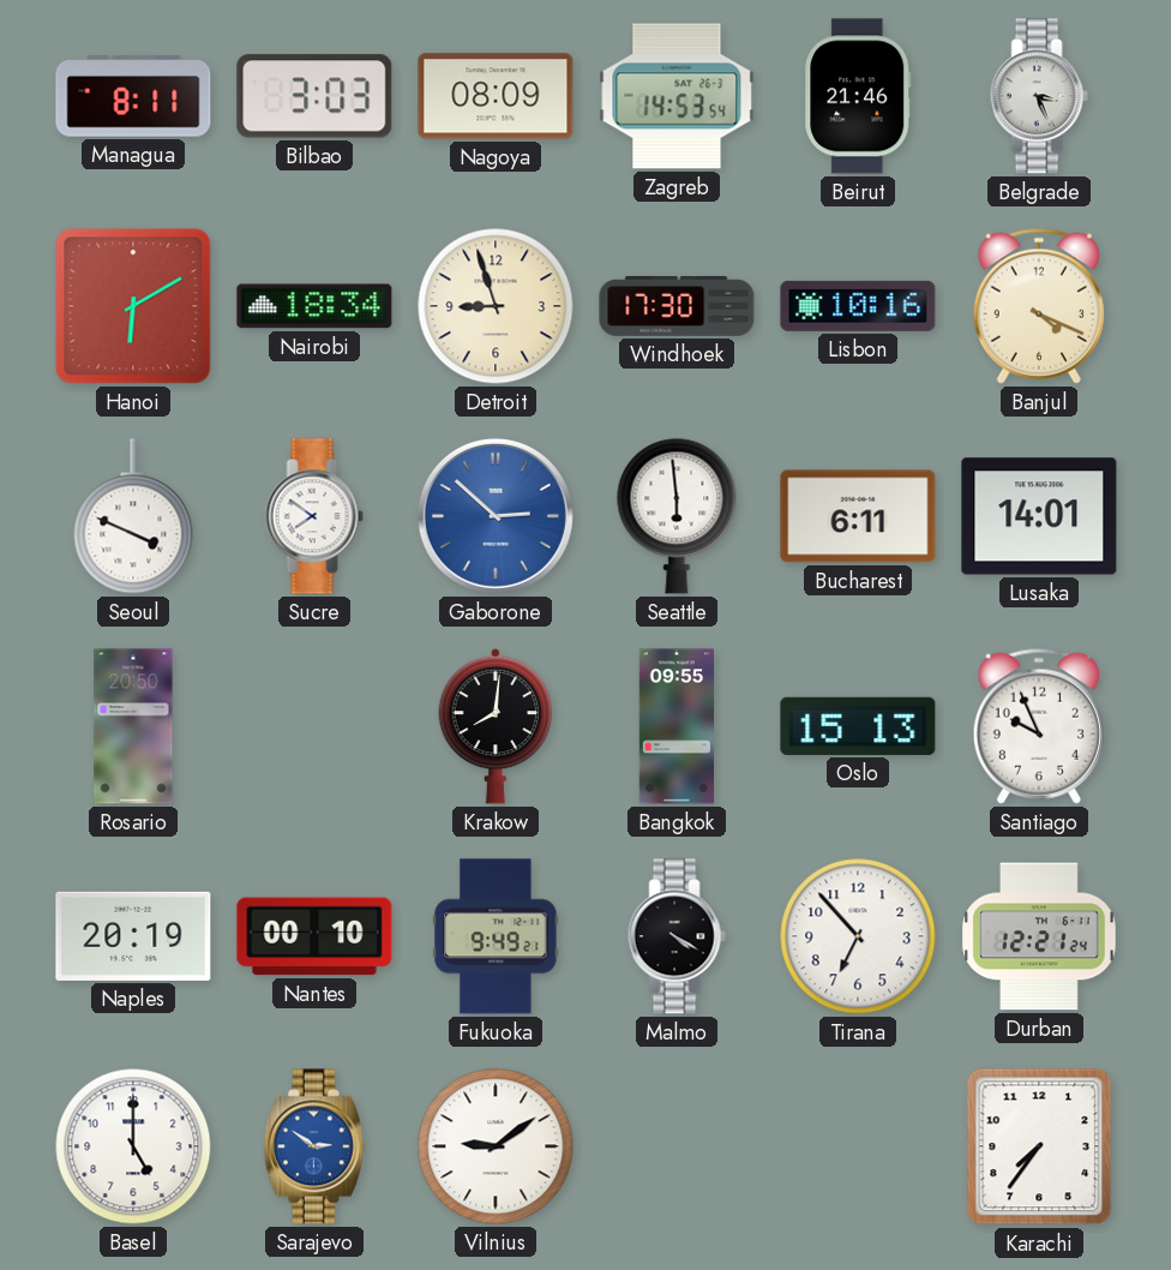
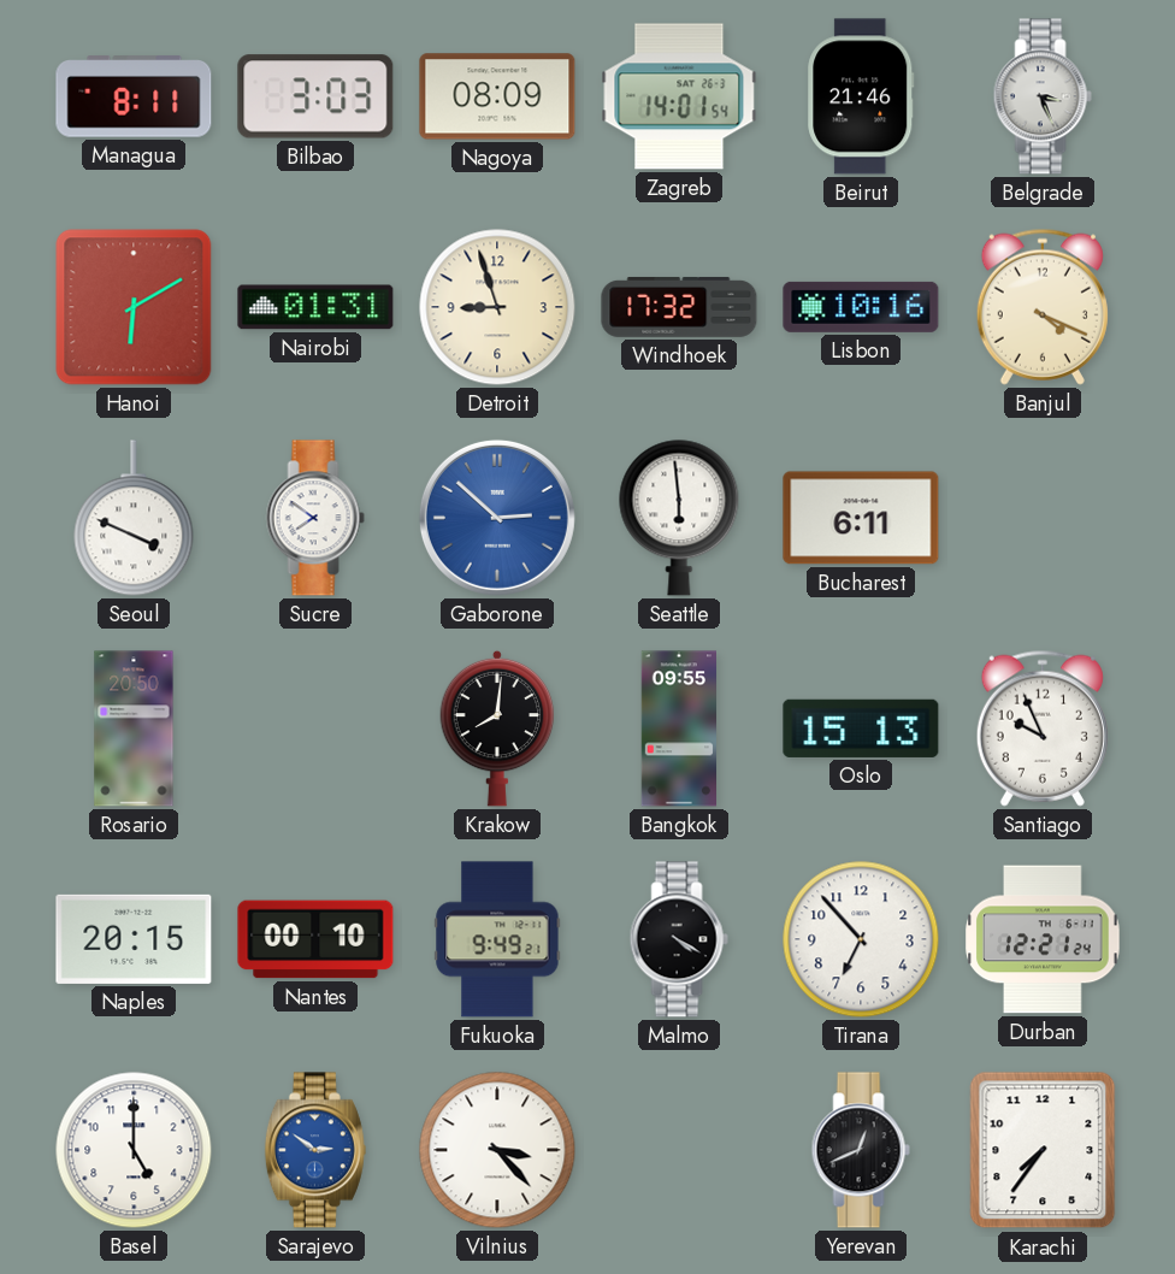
Zagreb: 14:53 -> 14:01 (679, 96)
Nairobi: 18:34 -> 01:31 (315, 307)
Windhoek: 17:30 -> 17:32 (679, 307)
Lusaka: 14:01 -> none (1039, 516)
Naples: 20:19 -> 20:15 (134, 939)
Vilnius: 9:09 -> 3:23 (497, 1150)
Yerevan: none -> 12:41 (861, 1150)
